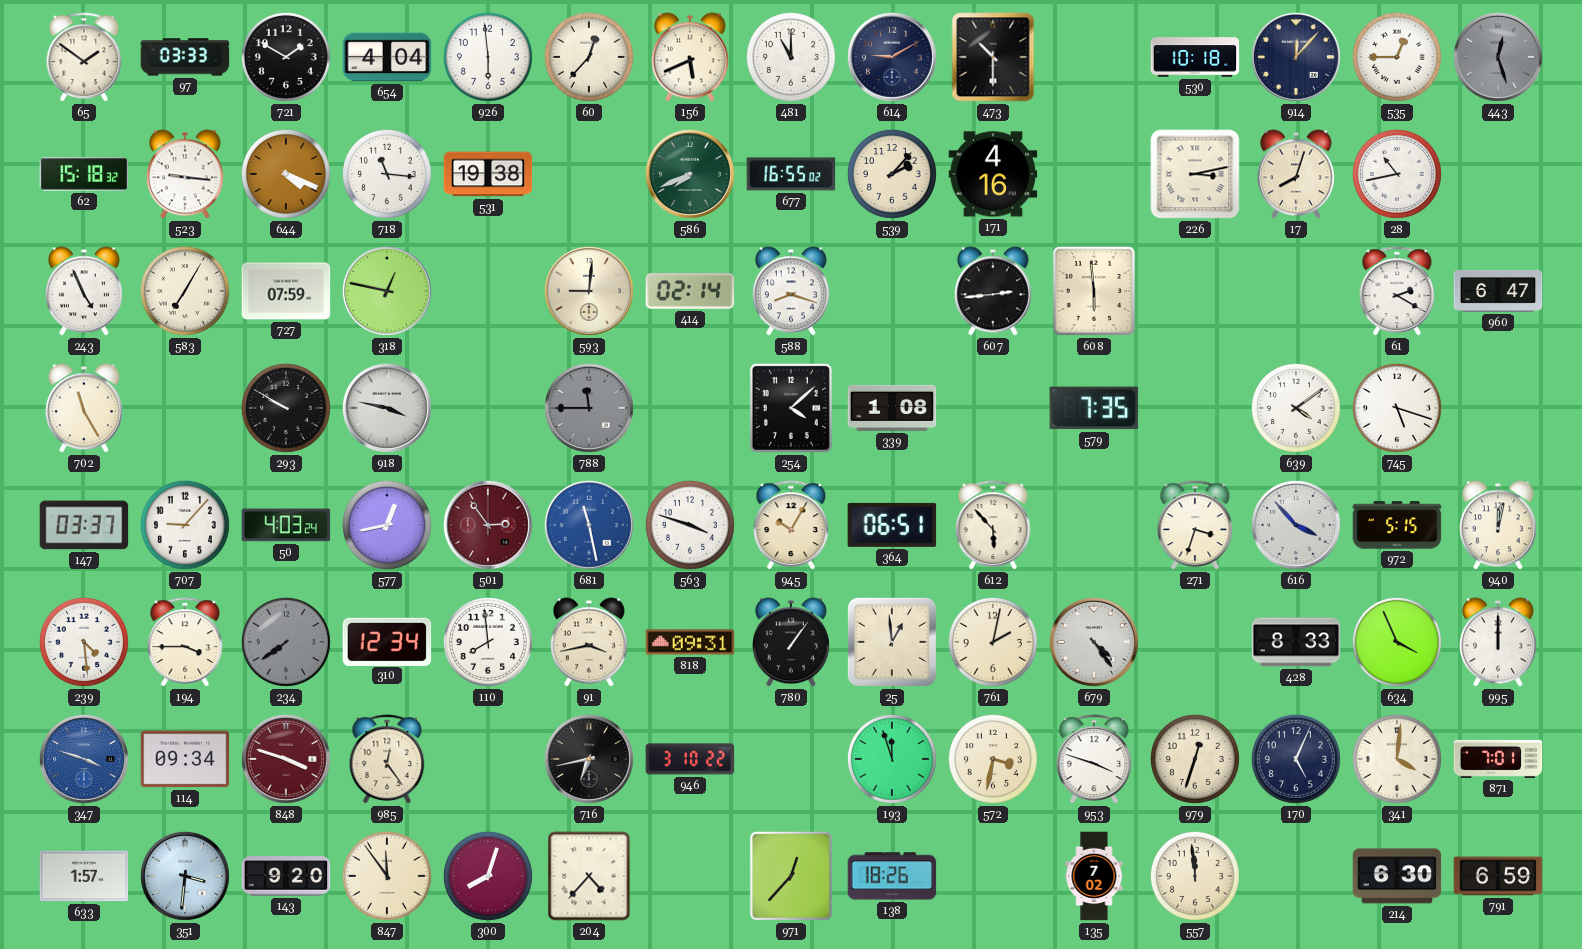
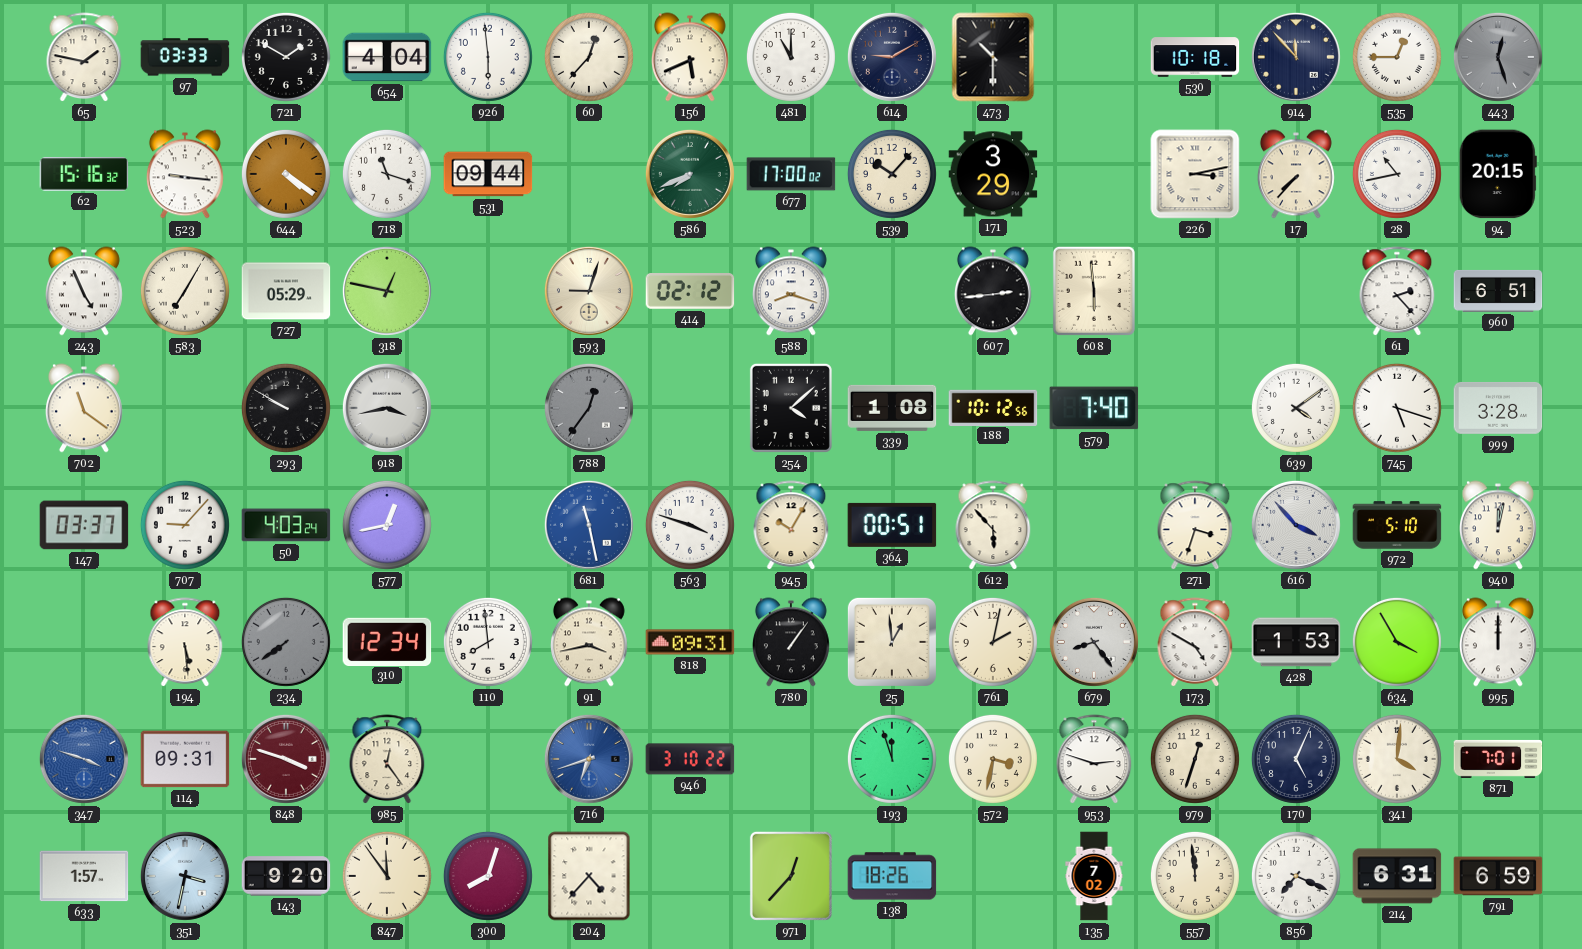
65: 1:51 -> 1:47 (84, 58)
914: 12:07 -> 11:53 (1296, 57)
62: 15:18 -> 15:16 (84, 174)
644: 4:19 -> 4:21 (286, 174)
718: 11:16 -> 11:18 (387, 174)
531: 19:38 -> 09:44 (488, 174)
677: 16:55 -> 17:00 (791, 174)
539: 2:07 -> 10:07 (892, 174)
171: 4:16 -> 3:29 (993, 174)
17: 8:03 -> 7:37 (1296, 174)
94: none -> 20:15 (1498, 174)
727: 07:59 -> 05:29 (286, 291)
593: 9:01 -> 9:03 (589, 291)
414: 02:14 -> 02:12 (690, 292)
61: 2:20 -> 2:23 (1397, 292)
960: 6:47 -> 6:51 (1498, 291)
702: 11:25 -> 11:21 (84, 408)
918: 3:47 -> 3:43 (387, 408)
788: 11:45 -> 12:36 (589, 408)
188: none -> 10:12 (993, 407)
579: 7:35 -> 7:40 (1094, 408)
999: none -> 3:28 (1498, 408)
501: 2:54 -> none (488, 525)
364: 06:51 -> 00:51 (892, 525)
972: 5:15 -> 5:10 (1397, 525)
239: 4:29 -> none (84, 642)
194: 3:45 -> 5:29 (185, 643)
679: 4:24 -> 8:24 (1094, 642)
173: none -> 4:50 (1195, 643)
428: 8:33 -> 1:53 (1296, 642)
634: 3:56 -> 3:55 (1397, 642)
114: 09:34 -> 09:31 (185, 759)
716: 6:43 -> 6:42 (589, 759)
716 dial: black -> blue (589, 759)
953: 3:48 -> 2:48 (1094, 760)
351: 3:31 -> 3:32 (185, 876)
856: none -> 7:19 (1296, 876)
214: 6:30 -> 6:31 (1397, 876)
